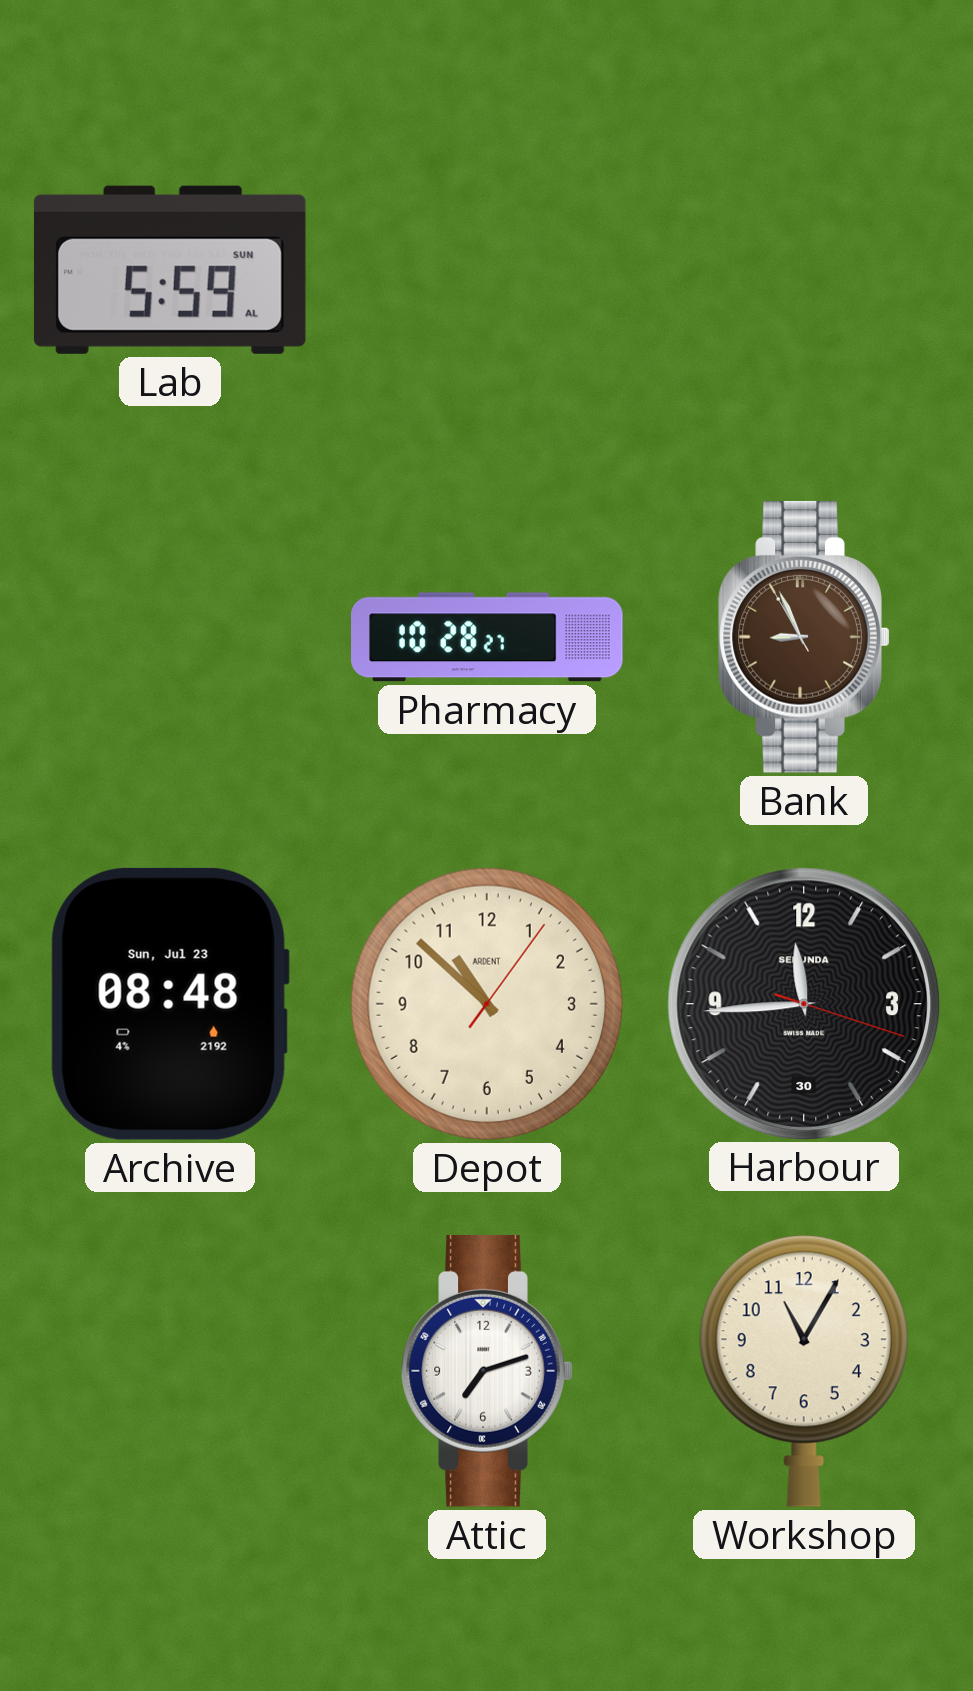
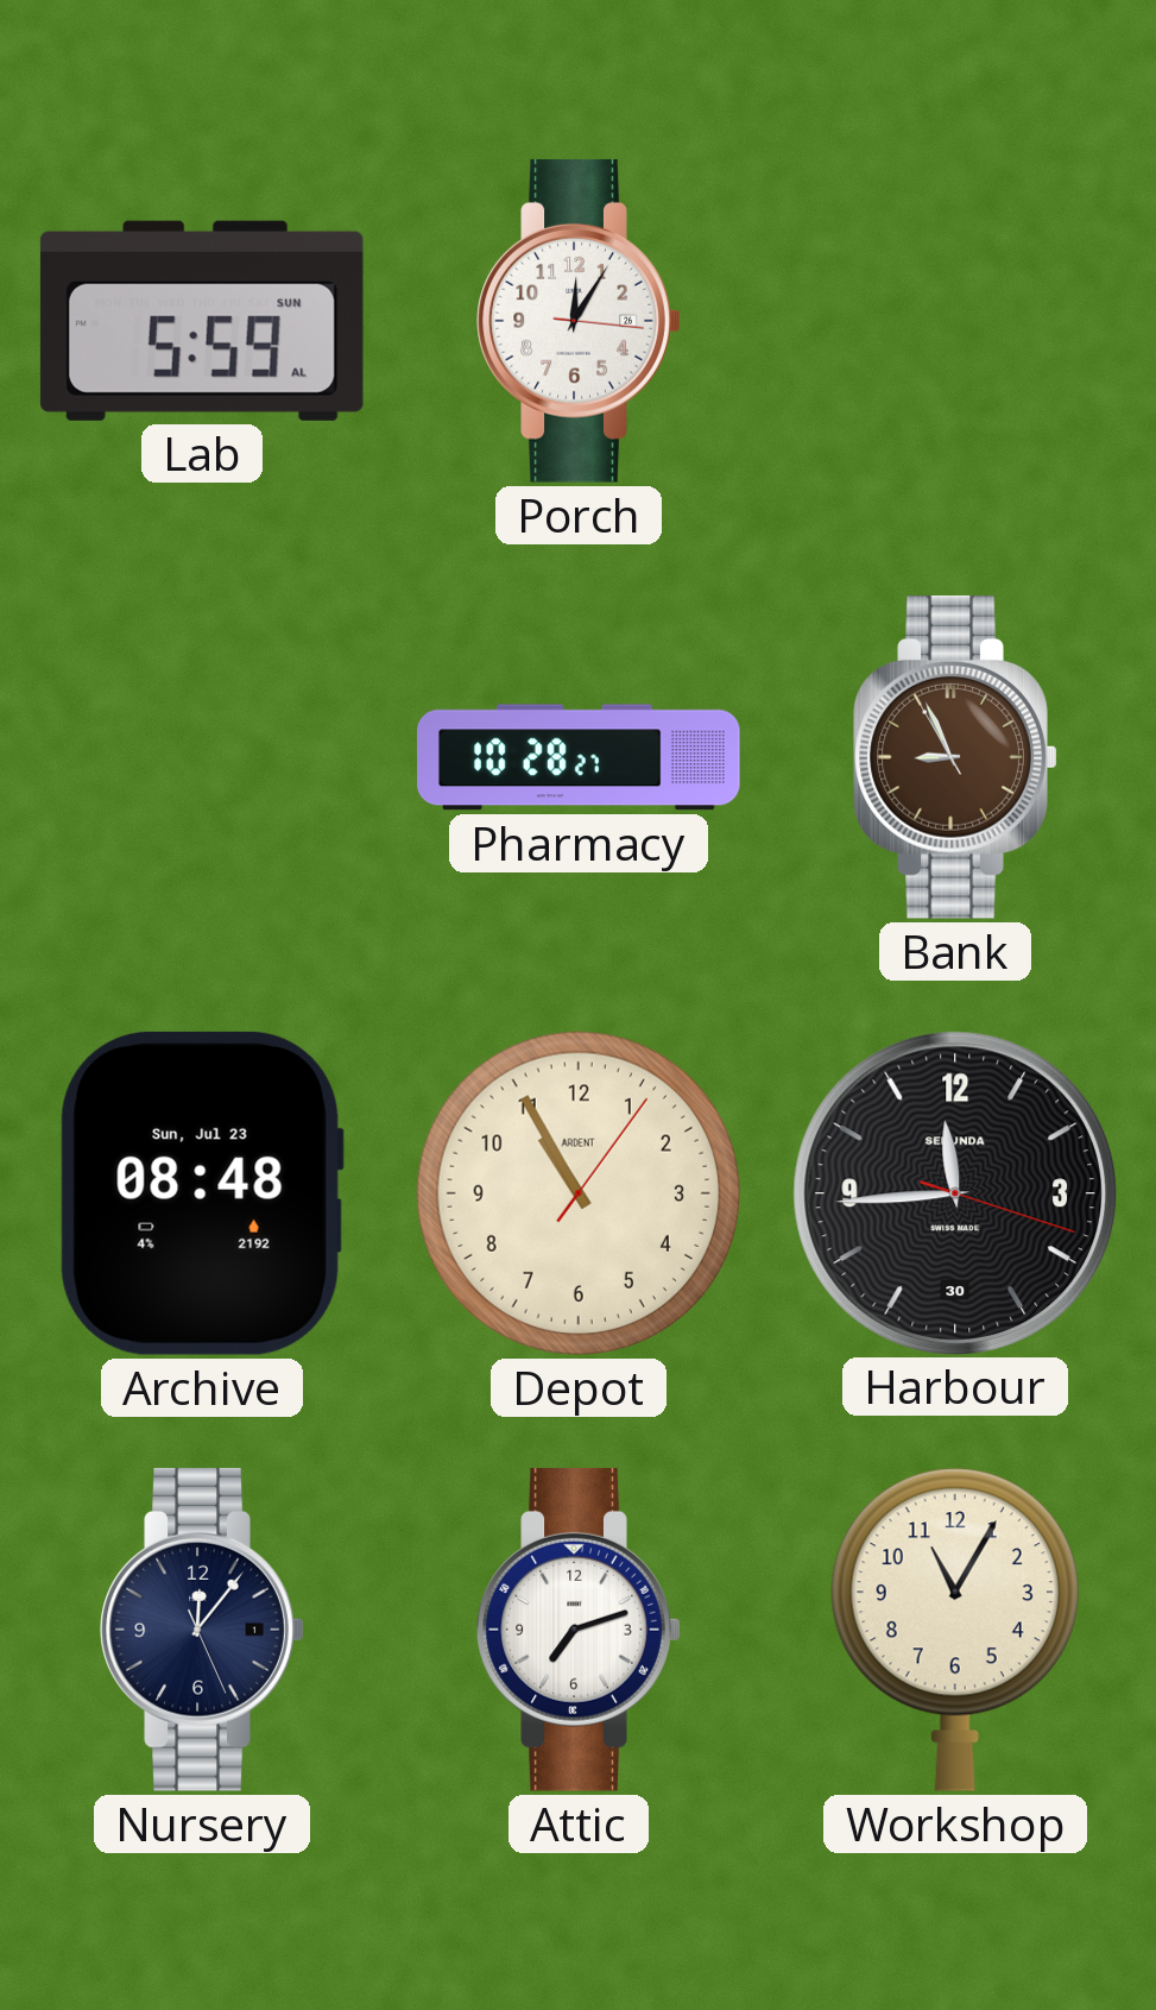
Porch: none -> 12:05 (579, 321)
Depot: 10:52 -> 10:55 (579, 1193)
Nursery: none -> 12:06 (202, 1630)
